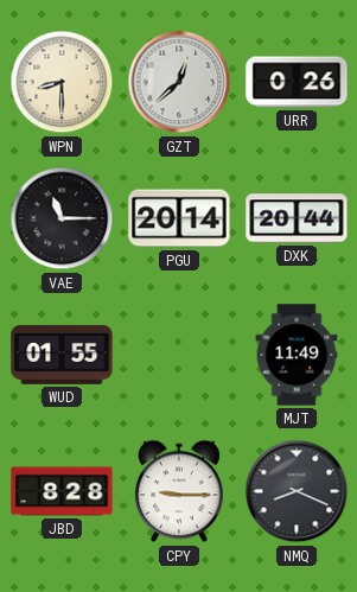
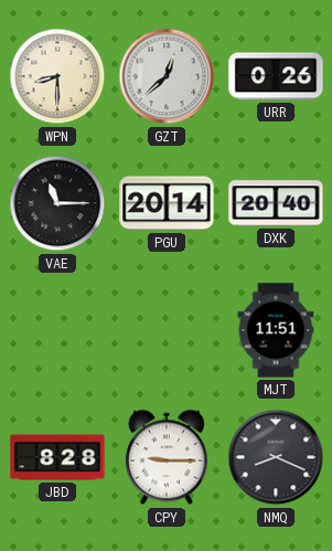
DXK: 20:44 -> 20:40 (276, 203)
WUD: 01:55 -> none (62, 355)
MJT: 11:49 -> 11:51 (276, 330)
